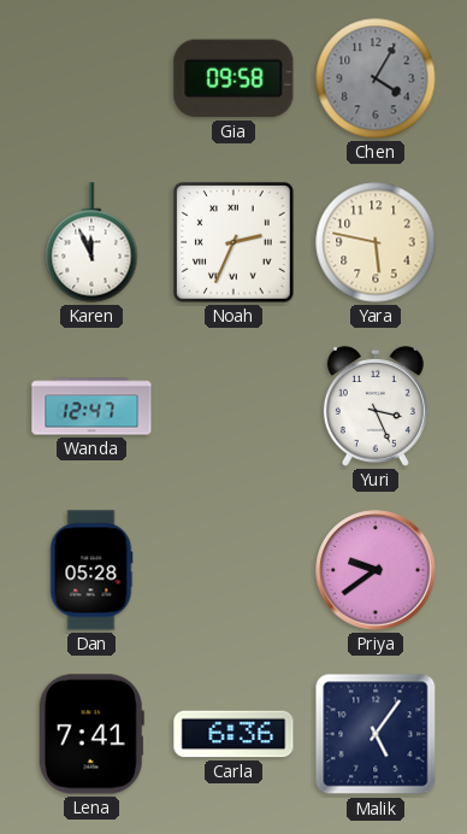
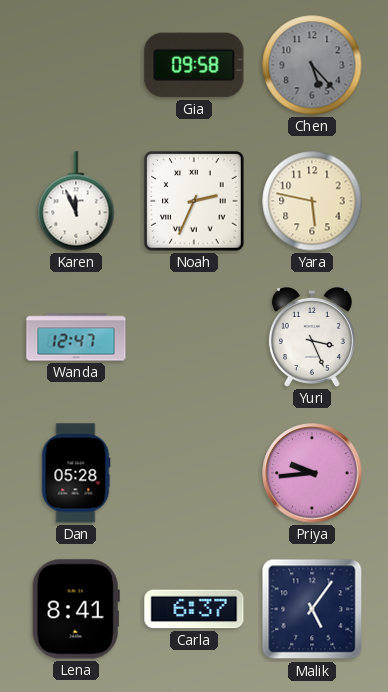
Chen: 4:05 -> 5:23 (312, 65)
Priya: 9:39 -> 9:44 (312, 473)
Lena: 7:41 -> 8:41 (76, 609)
Carla: 6:36 -> 6:37 (194, 609)
